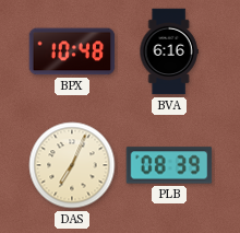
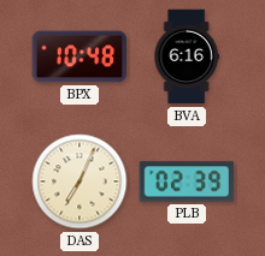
PLB: 08:39 -> 02:39 (187, 181)
